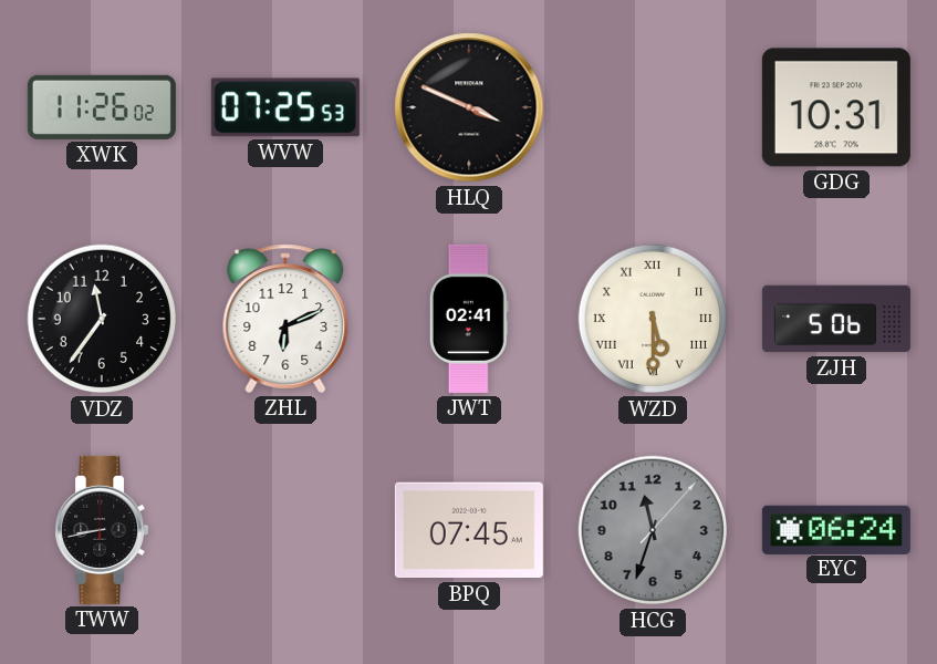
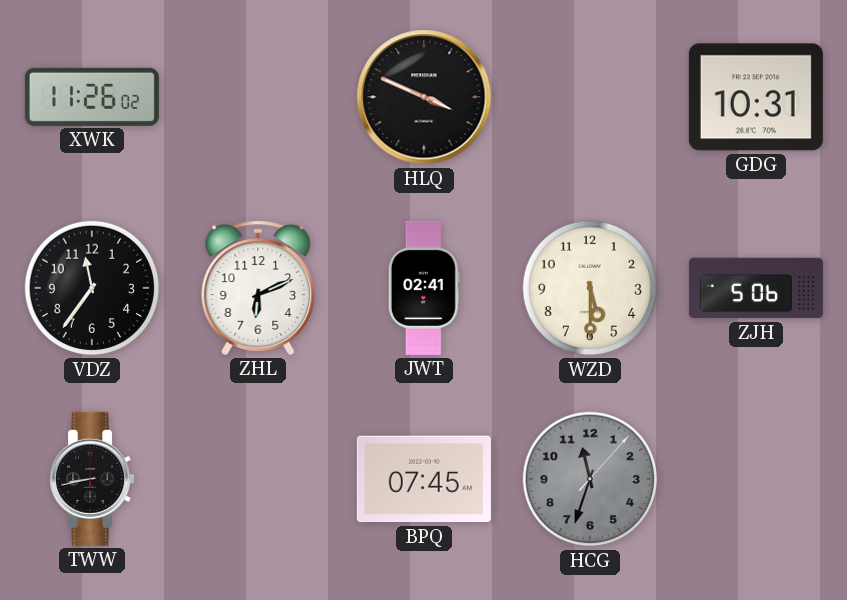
WVW: 07:25 -> none (285, 107)
WZD numerals: Roman -> Arabic (590, 288)
EYC: 06:24 -> none (836, 529)
